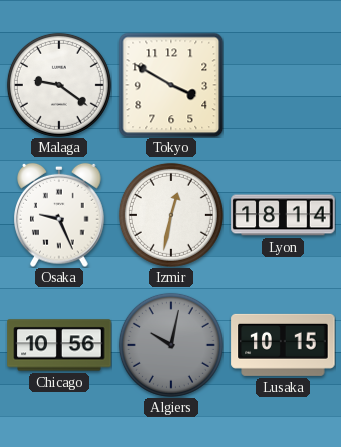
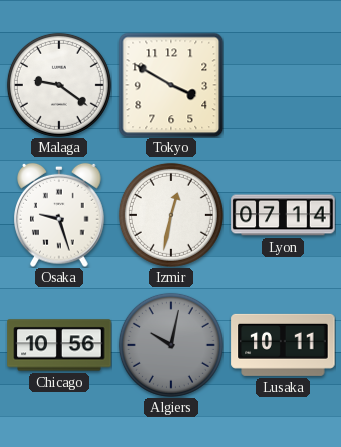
Osaka: 9:26 -> 9:27 (60, 215)
Lyon: 18:14 -> 07:14 (283, 215)
Lusaka: 10:15 -> 10:11 (283, 345)
